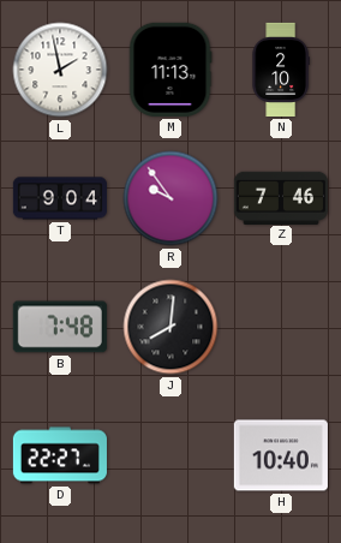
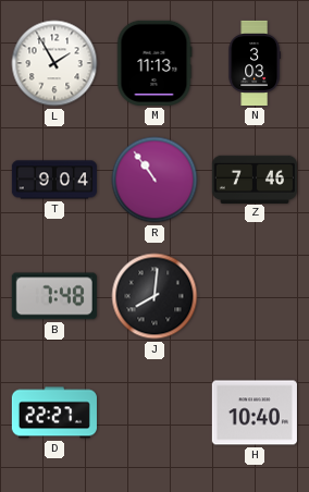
L: 1:58 -> 1:55 (54, 63)
N: 2:10 -> 3:03 (255, 63)
R: 9:54 -> 10:54 (154, 180)
